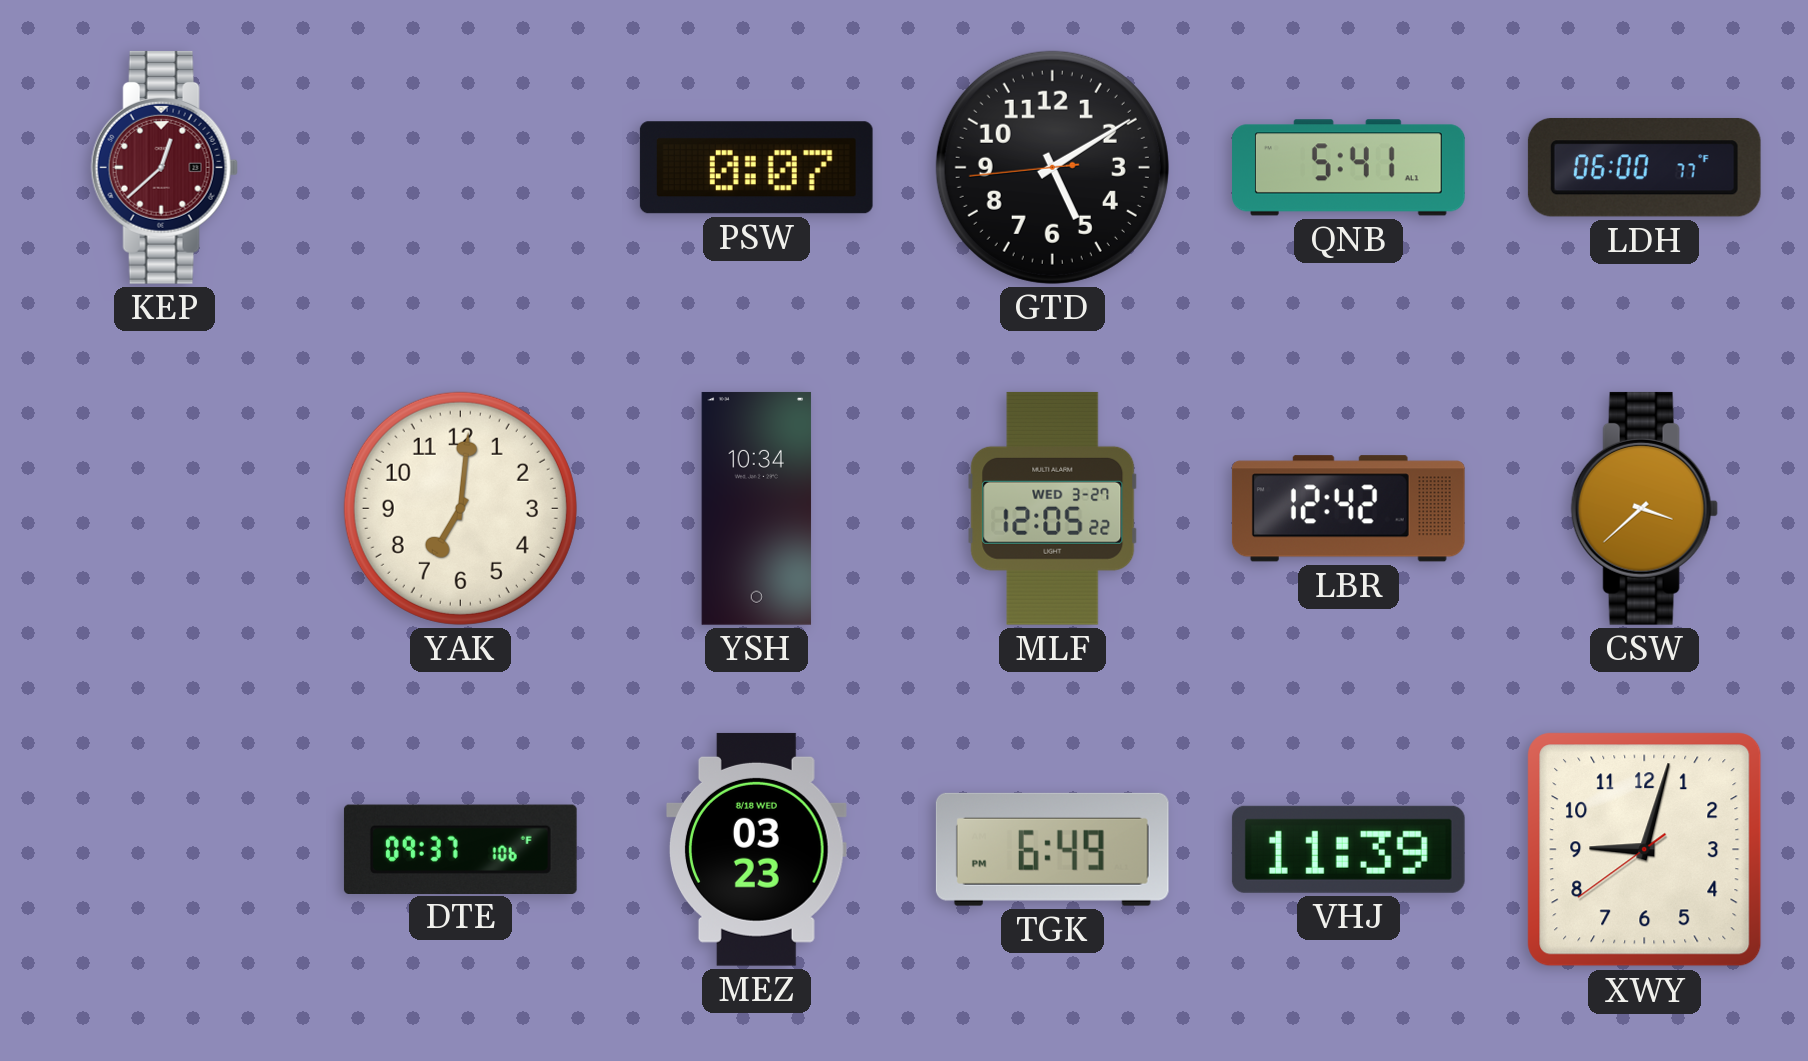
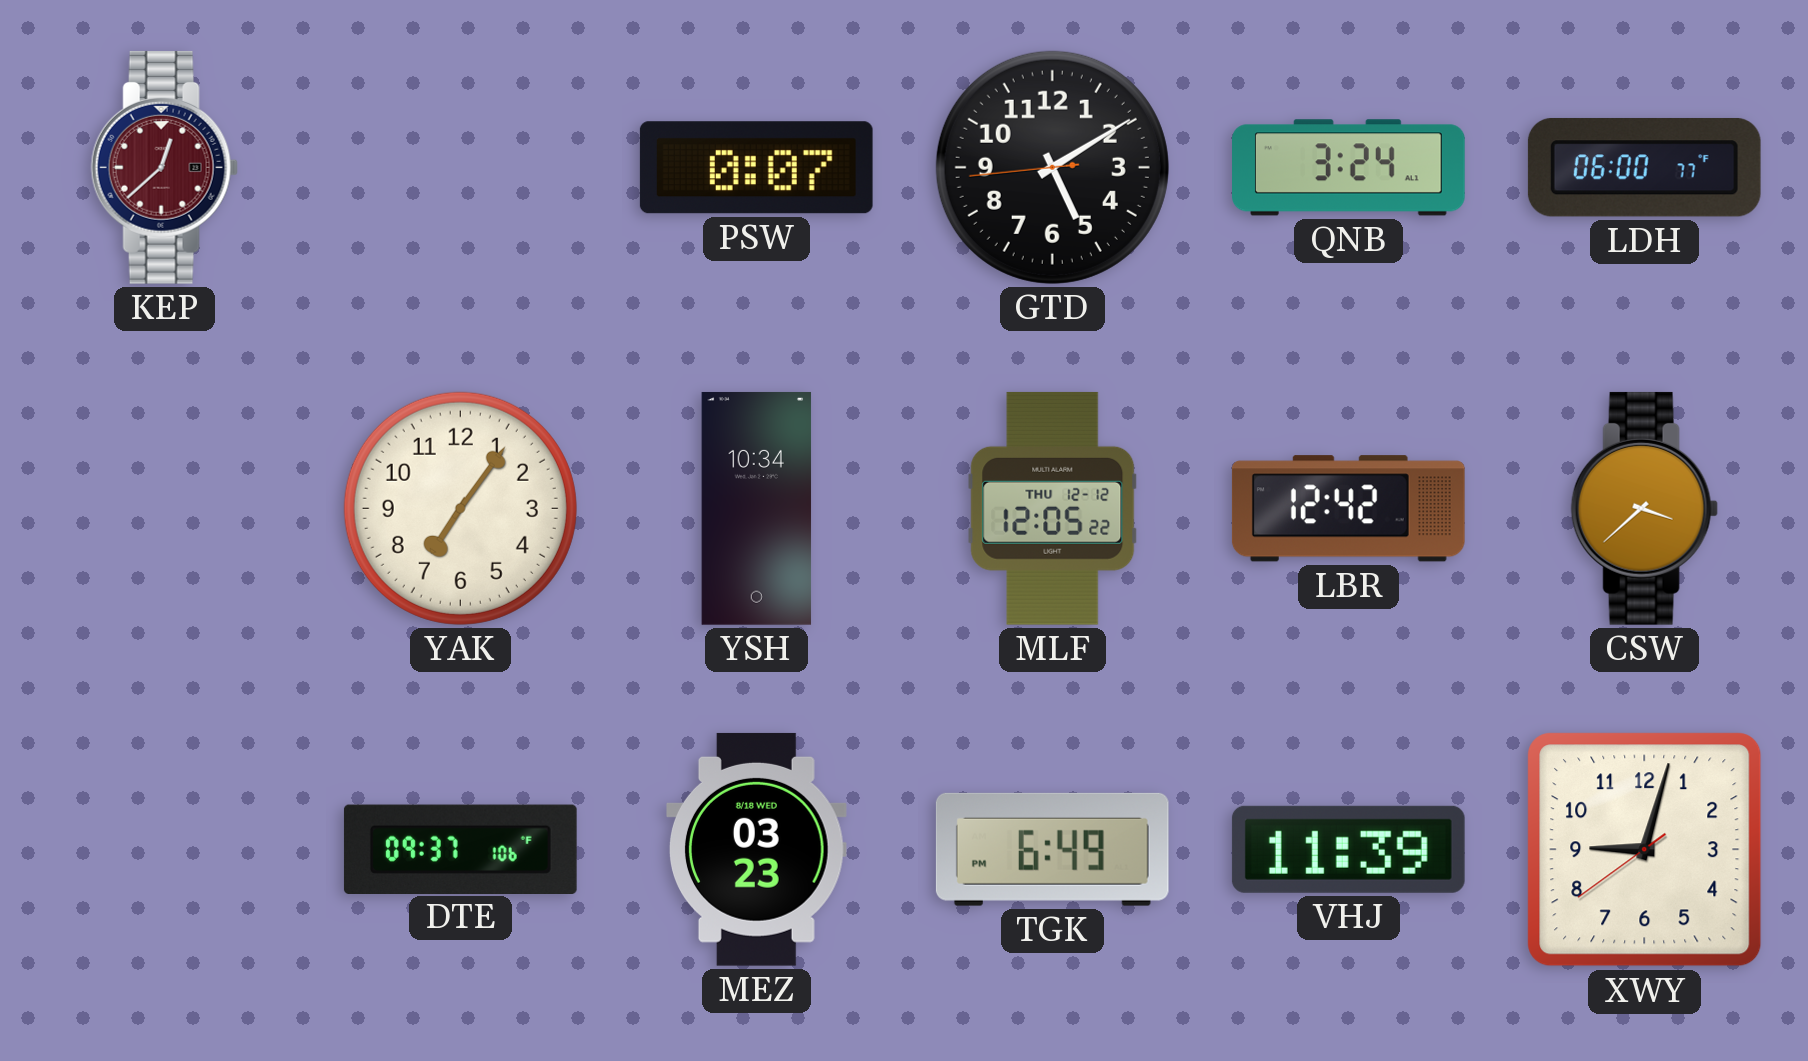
QNB: 5:41 -> 3:24 (1349, 168)
YAK: 7:01 -> 7:06 (460, 508)
MLF date: WED 3-27 -> THU 12-12 (1053, 508)
